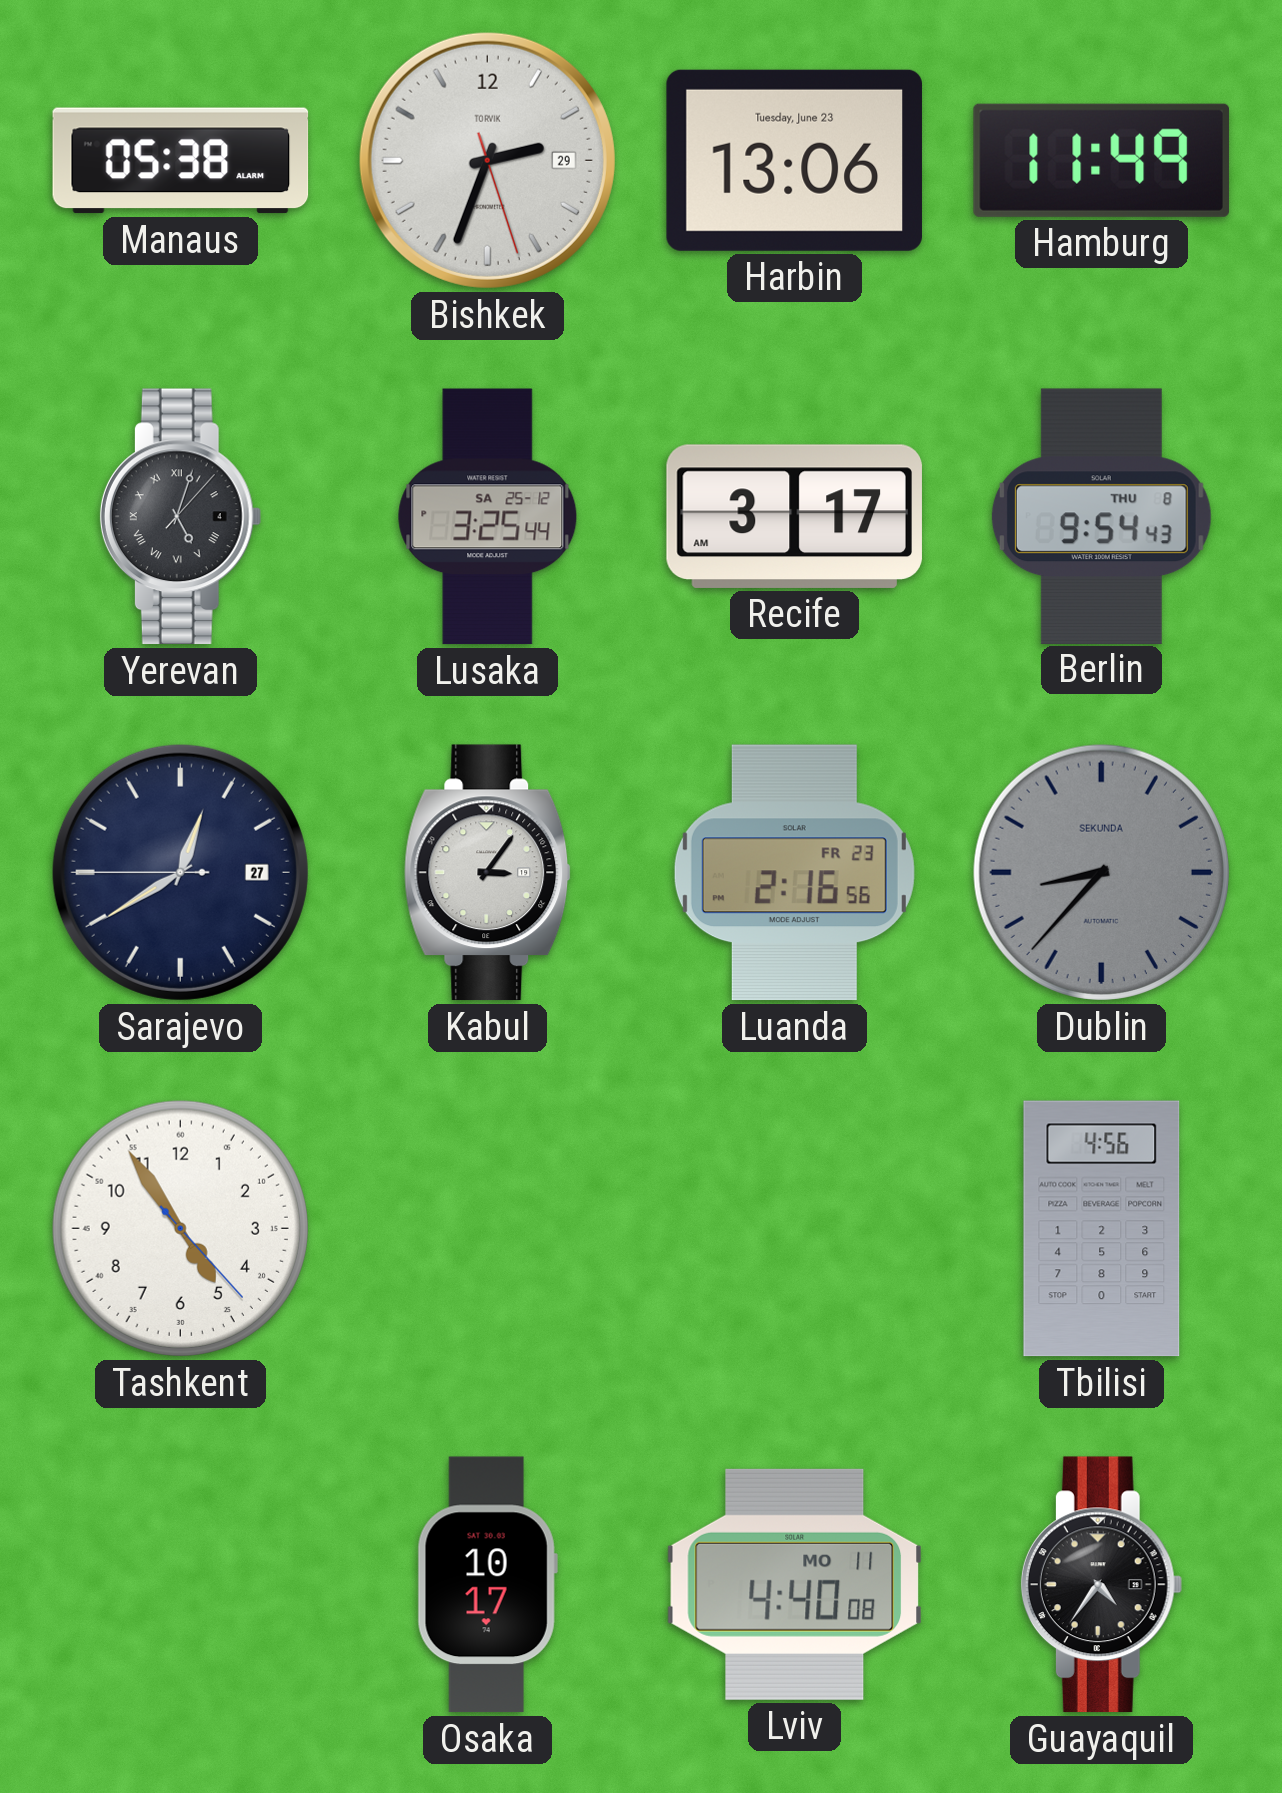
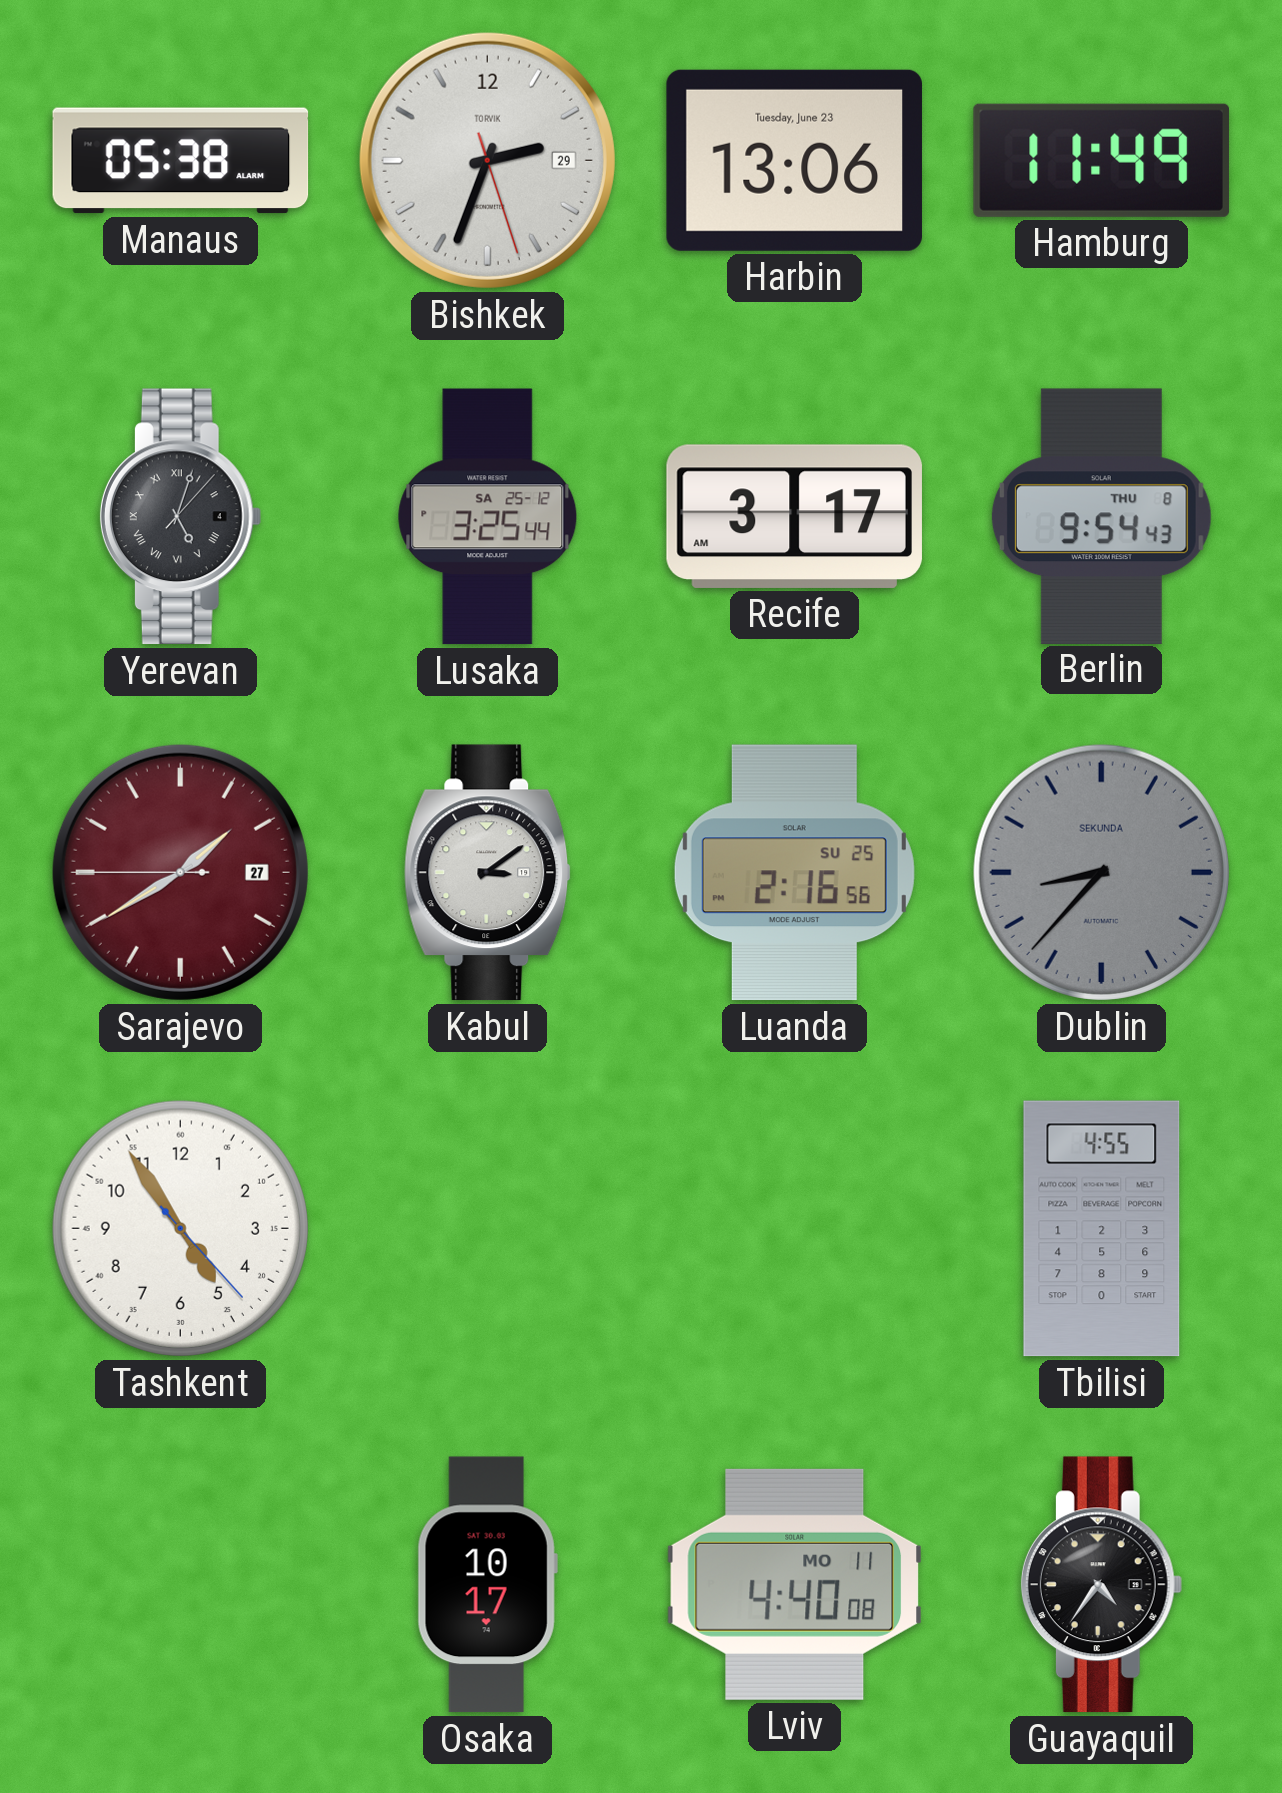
Sarajevo: 12:39 -> 1:39 (180, 872)
Sarajevo dial: navy -> burgundy (180, 872)
Kabul: 3:06 -> 3:09 (488, 873)
Luanda date: FR 23 -> SU 25 (794, 873)
Tbilisi: 4:56 -> 4:55 (1102, 1229)
